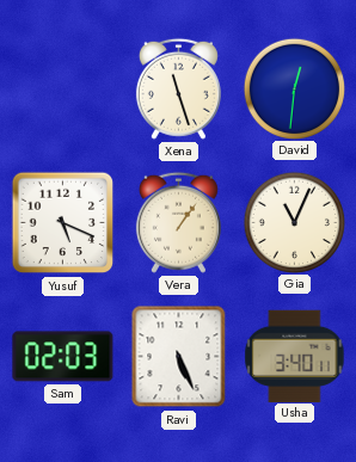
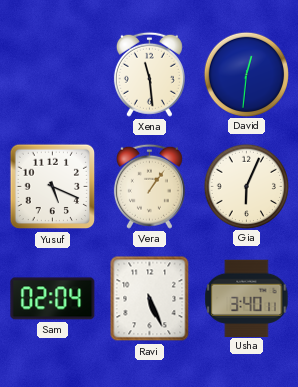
Xena: 11:27 -> 11:29 (149, 74)
Gia: 11:04 -> 6:04 (246, 186)
Sam: 02:03 -> 02:04 (53, 299)
